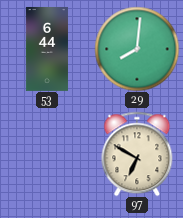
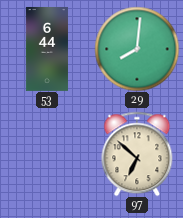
97: 6:50 -> 6:52 (137, 154)
